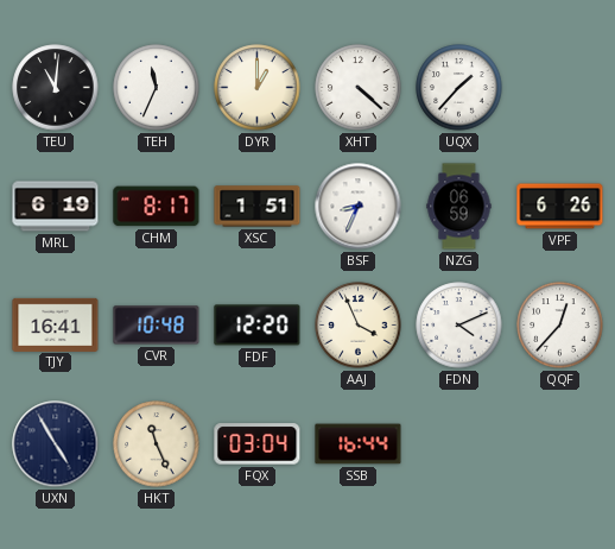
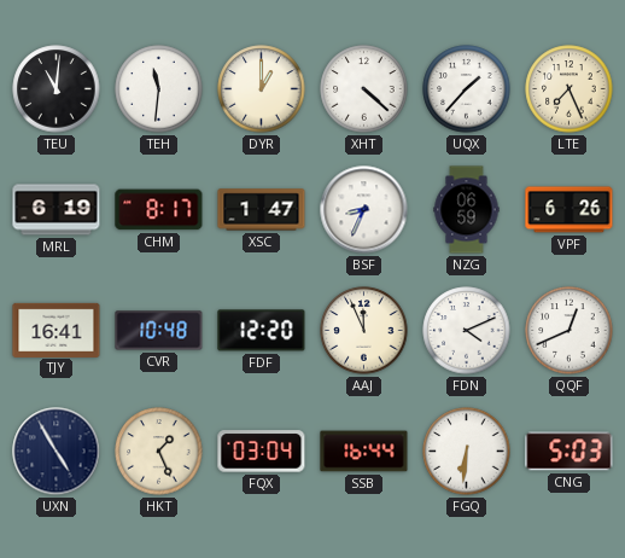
TEH: 11:34 -> 11:31 (159, 89)
LTE: none -> 7:26 (569, 89)
XSC: 1:51 -> 1:47 (262, 210)
AAJ: 3:56 -> 11:56 (364, 331)
QQF: 12:37 -> 12:41 (569, 331)
HKT: 11:26 -> 1:26 (159, 452)
FGQ: none -> 6:31 (467, 452)
CNG: none -> 5:03 (569, 452)
